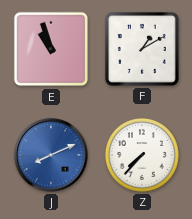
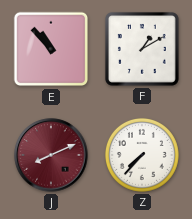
E: 10:57 -> 10:53 (51, 49)
J dial: blue -> burgundy (51, 155)
